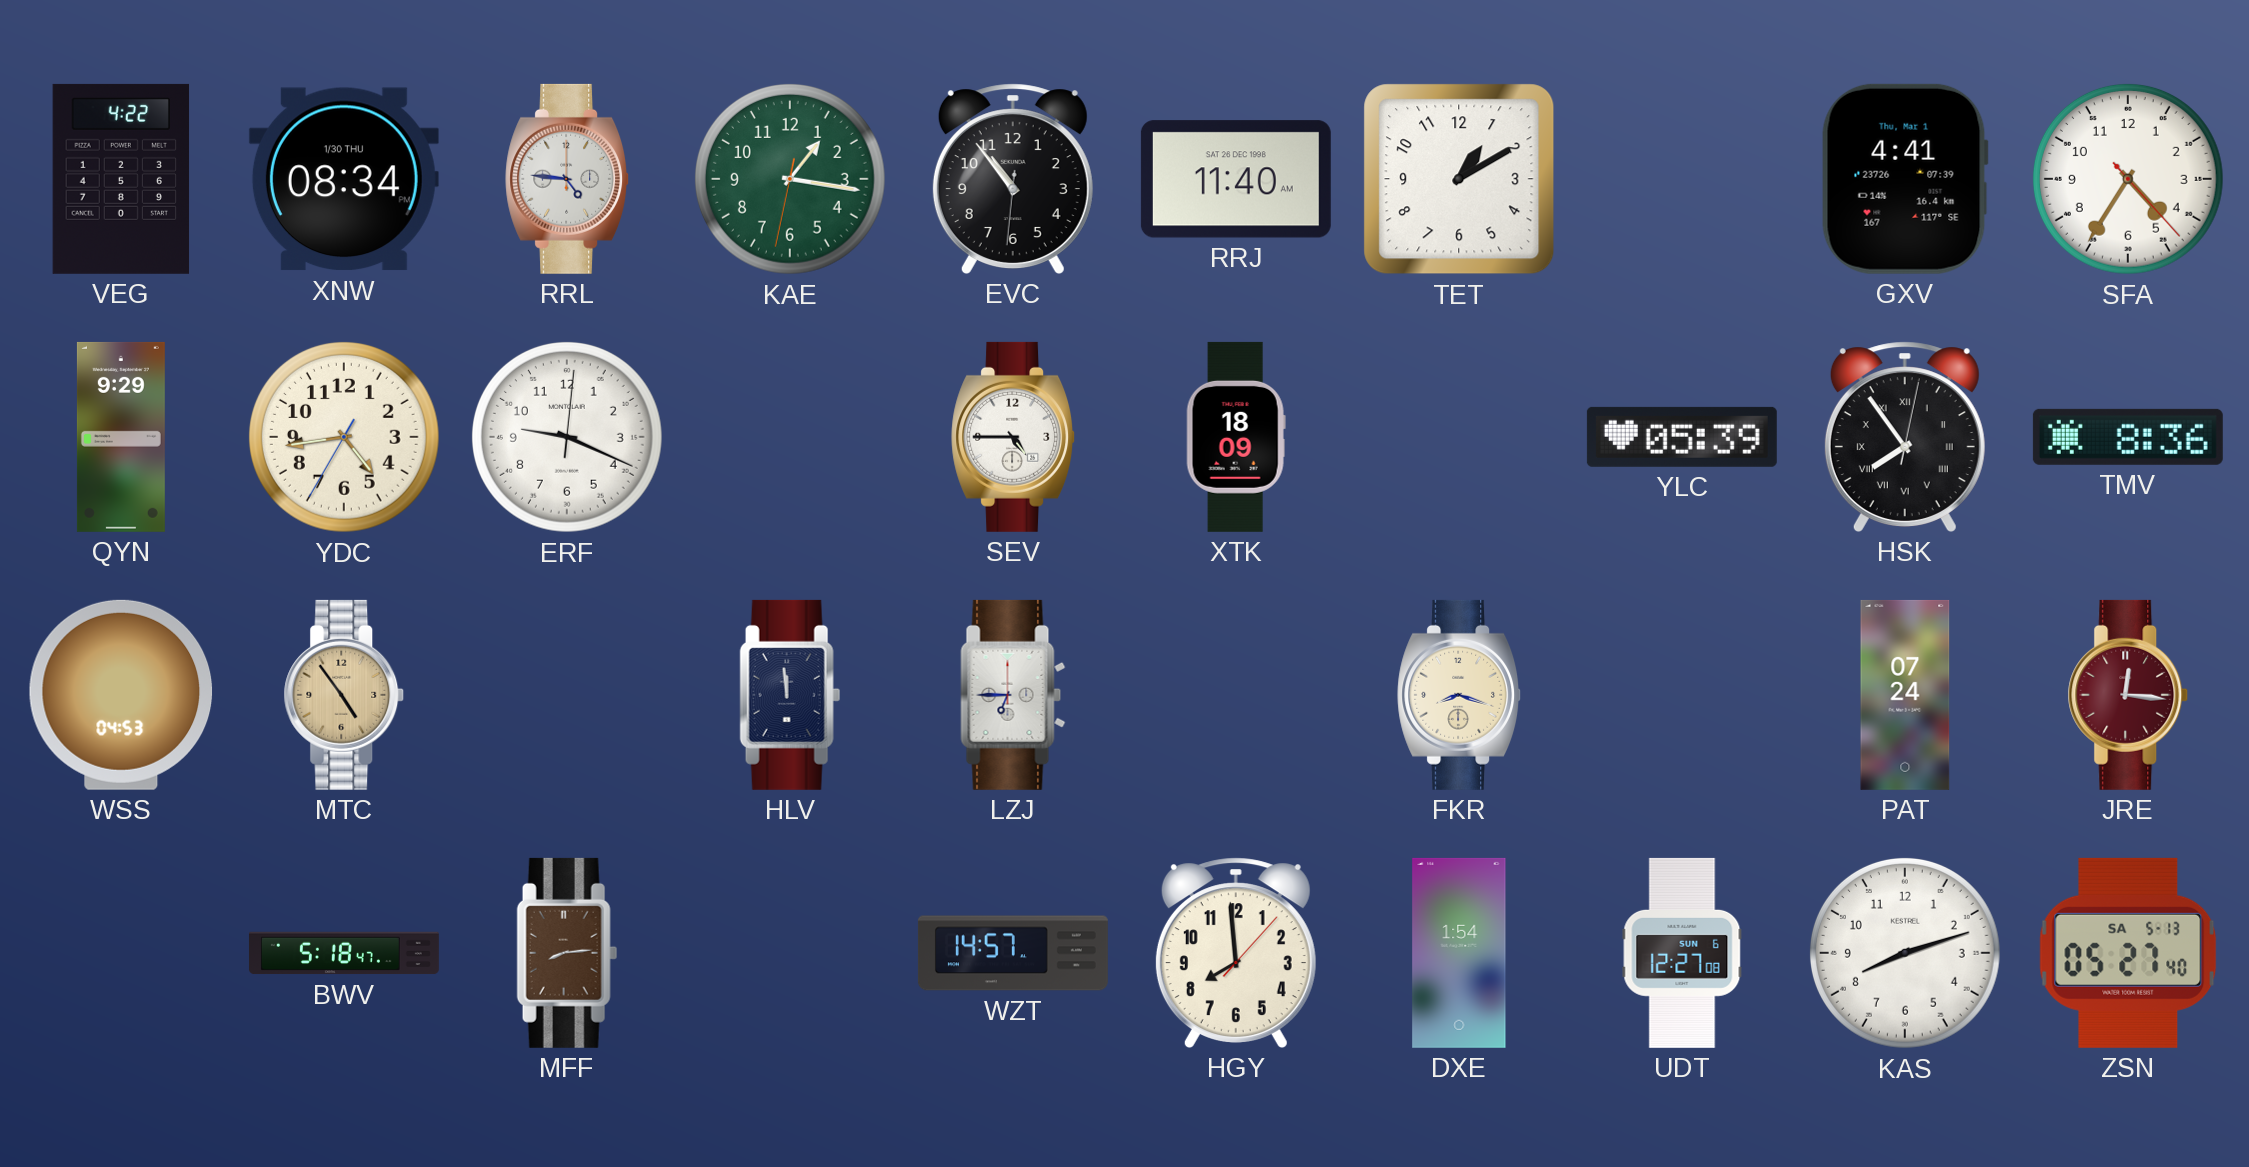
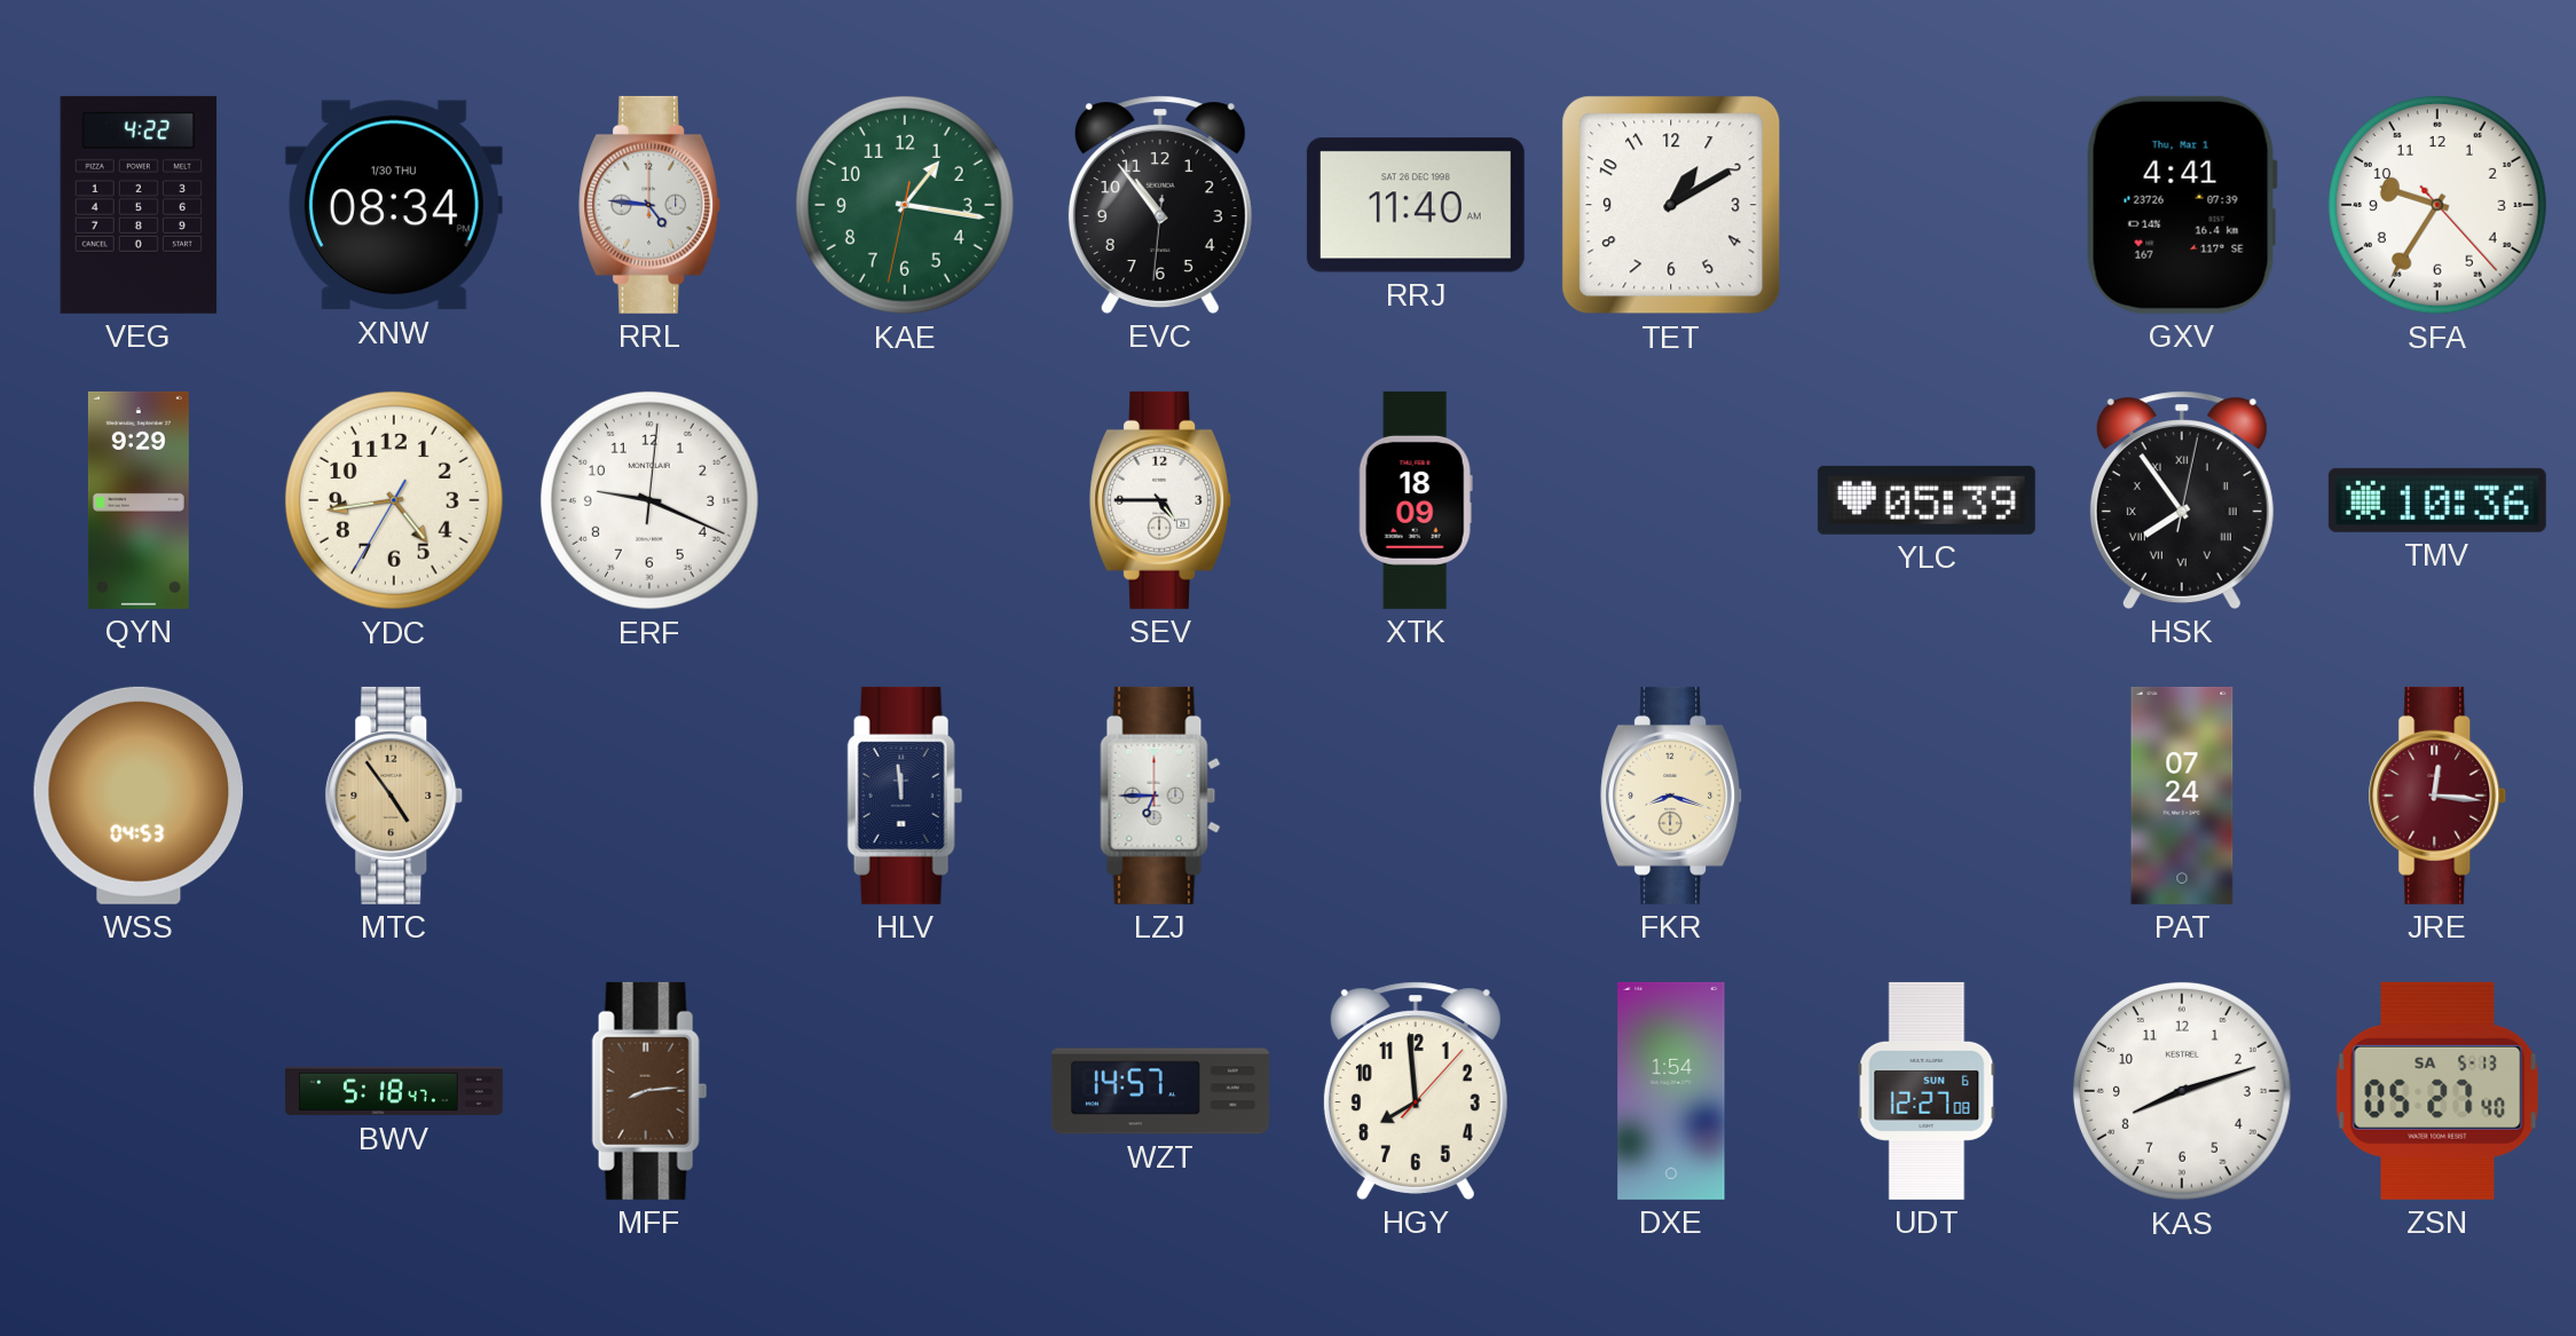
SFA: 4:35 -> 9:35 (2437, 205)
TMV: 8:36 -> 10:36 (2437, 500)
